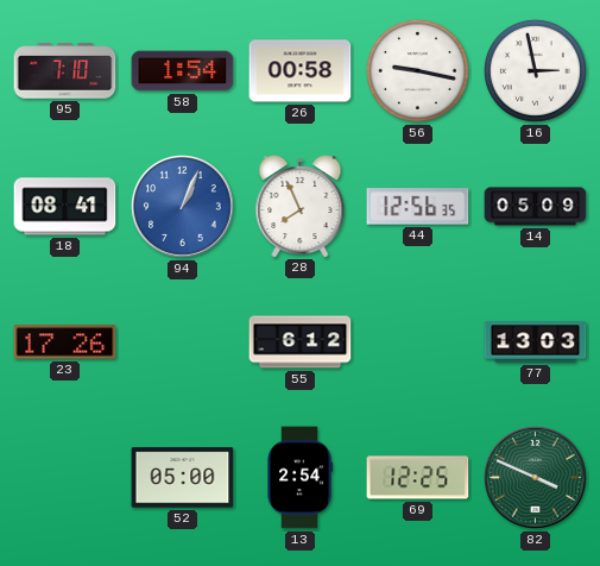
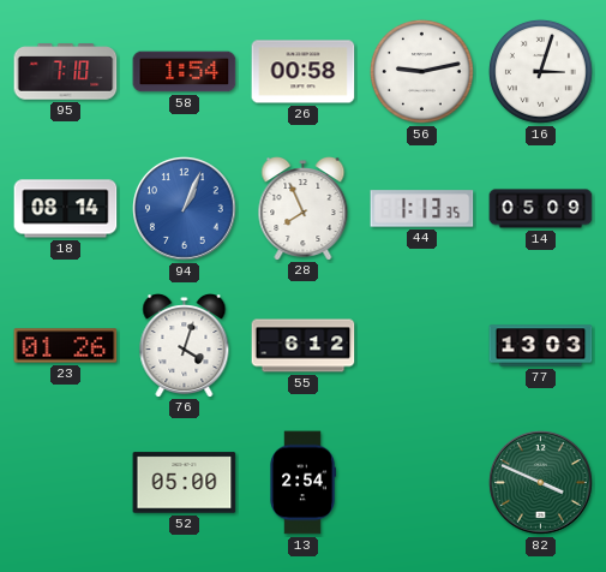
56: 9:17 -> 9:13 (421, 71)
16: 2:58 -> 3:03 (540, 71)
18: 08:41 -> 08:14 (66, 209)
44: 12:56 -> 1:13 (422, 209)
23: 17:26 -> 01:26 (66, 346)
76: none -> 4:03 (185, 346)
69: 12:25 -> none (418, 478)
